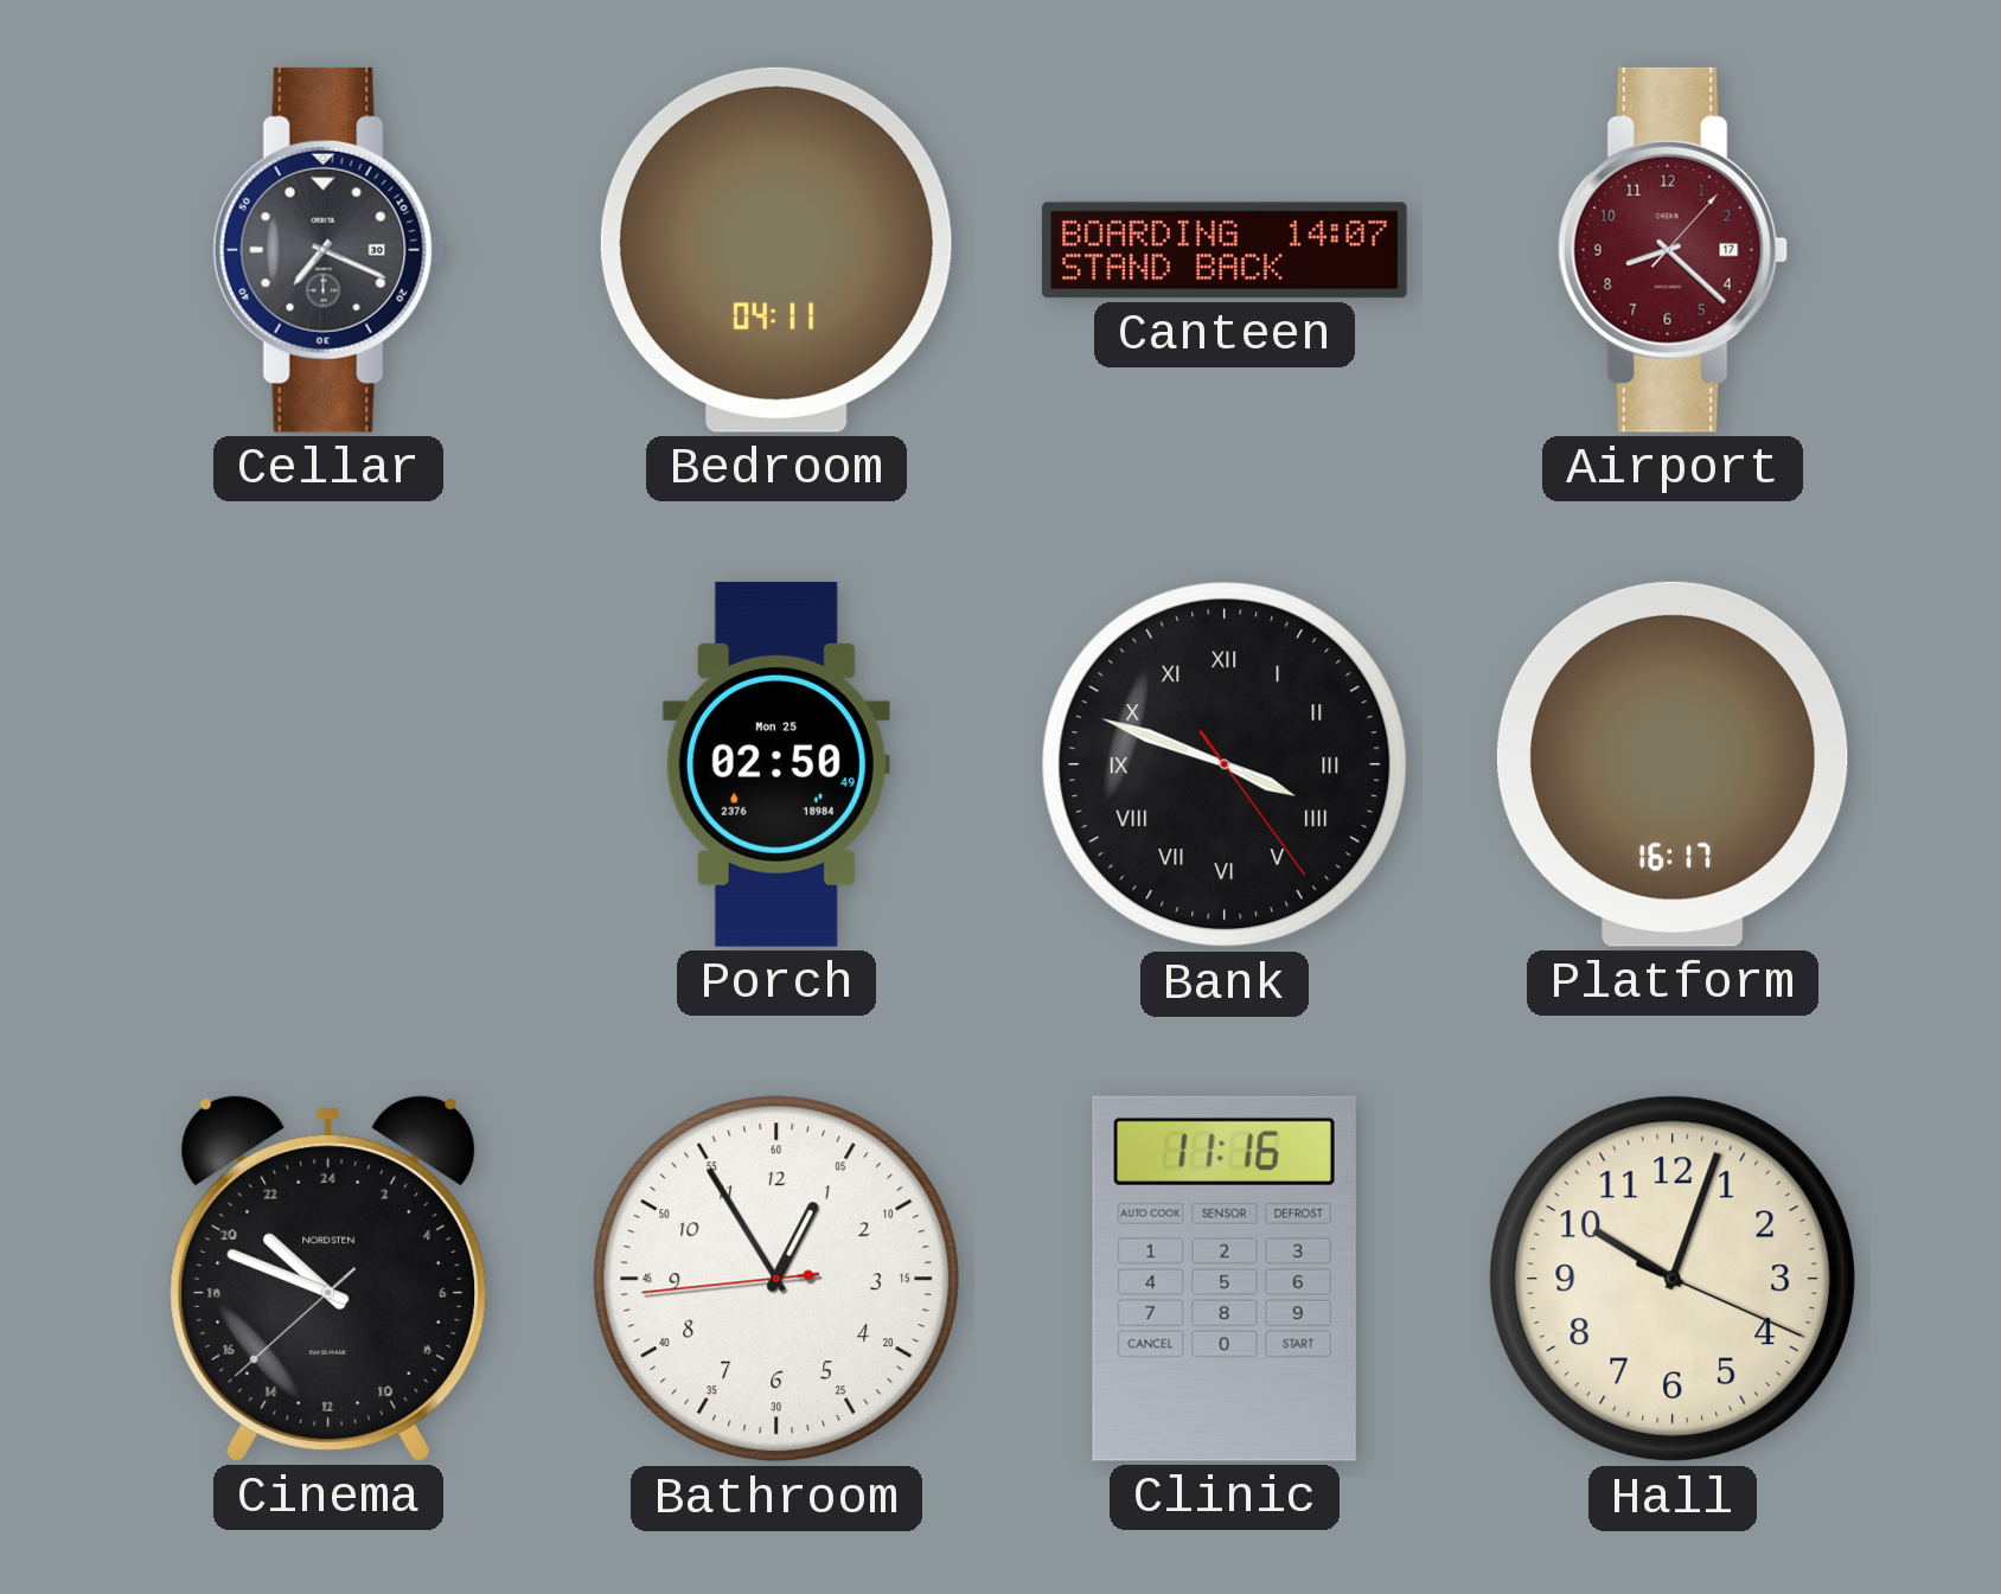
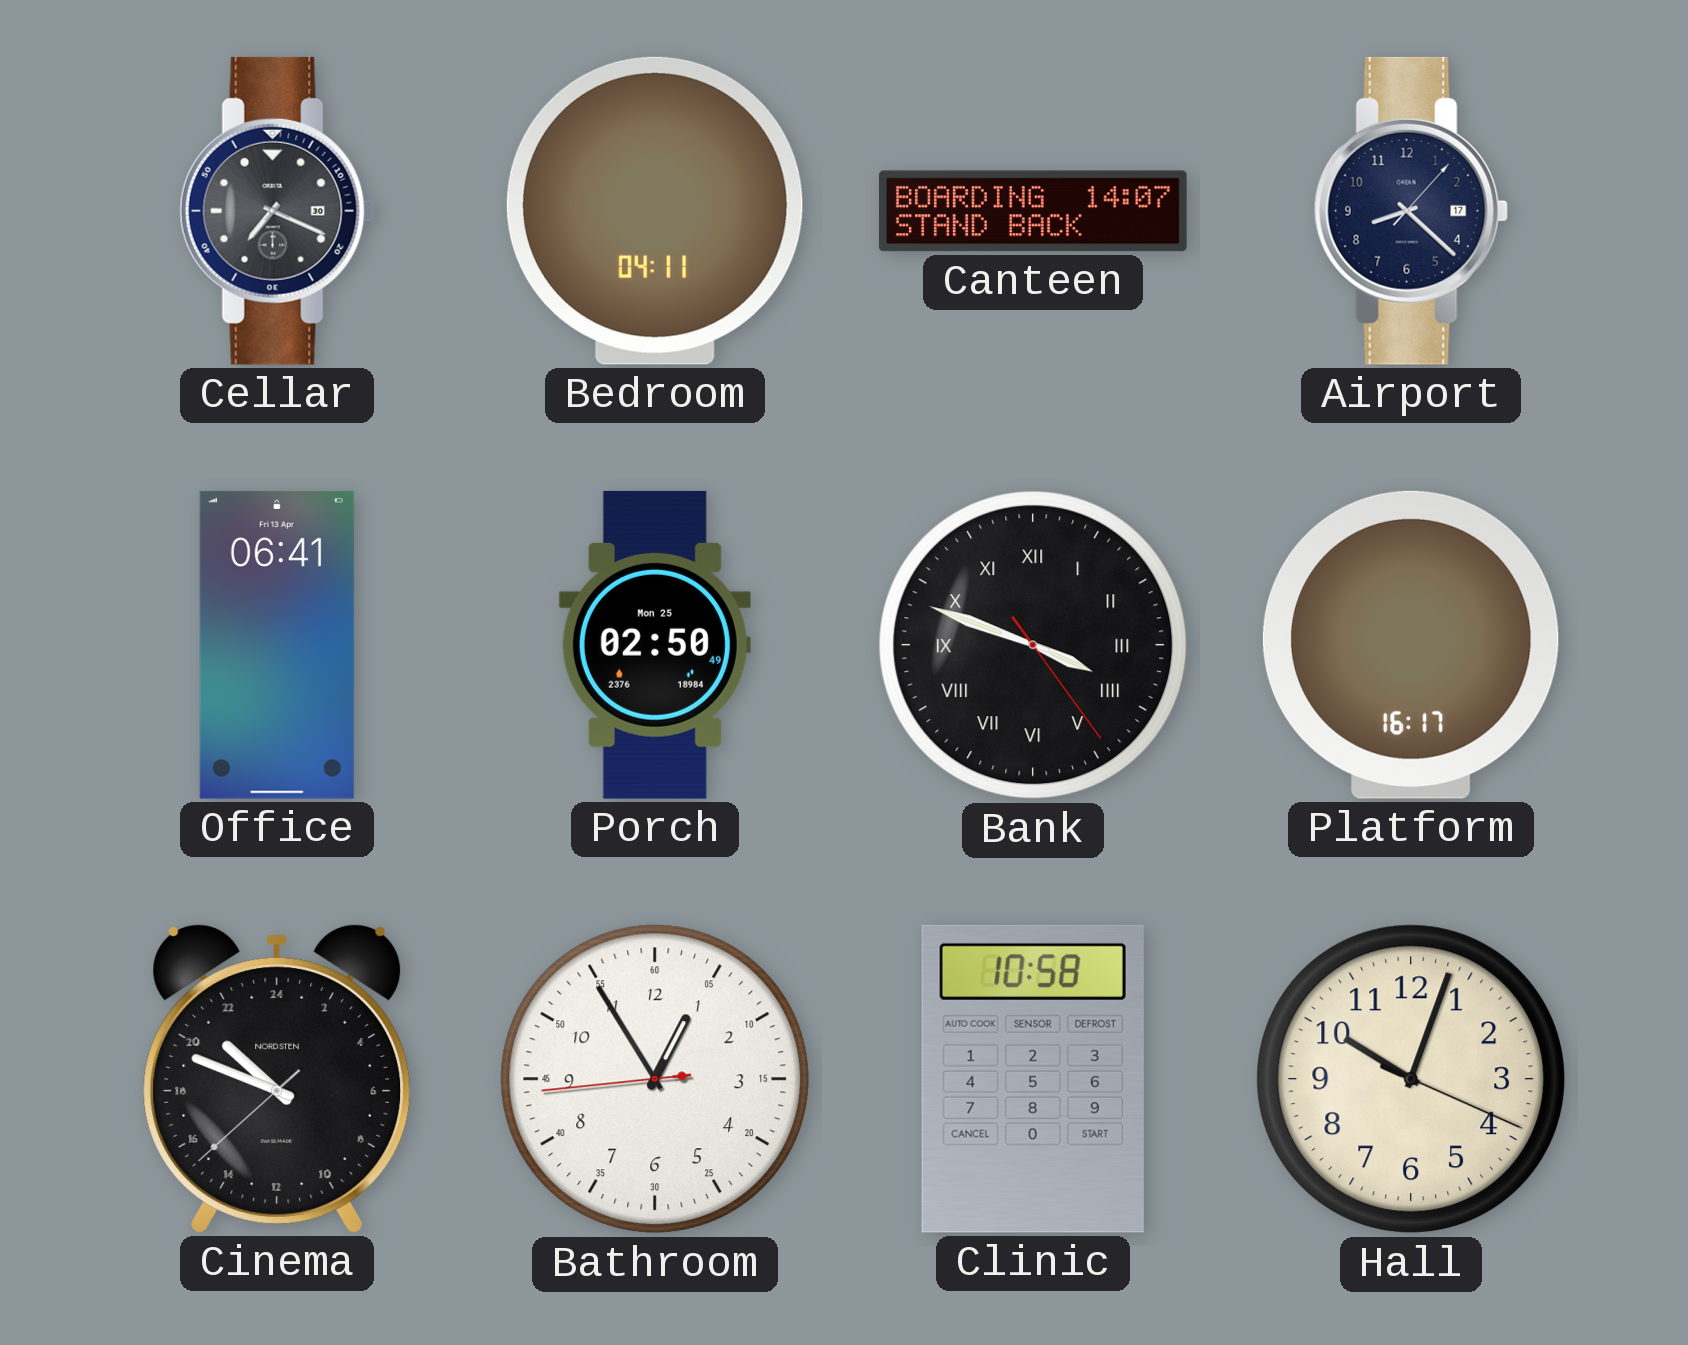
Airport dial: burgundy -> navy (1411, 211)
Office: none -> 06:41 (277, 645)
Clinic: 11:16 -> 10:58 (1033, 1079)
